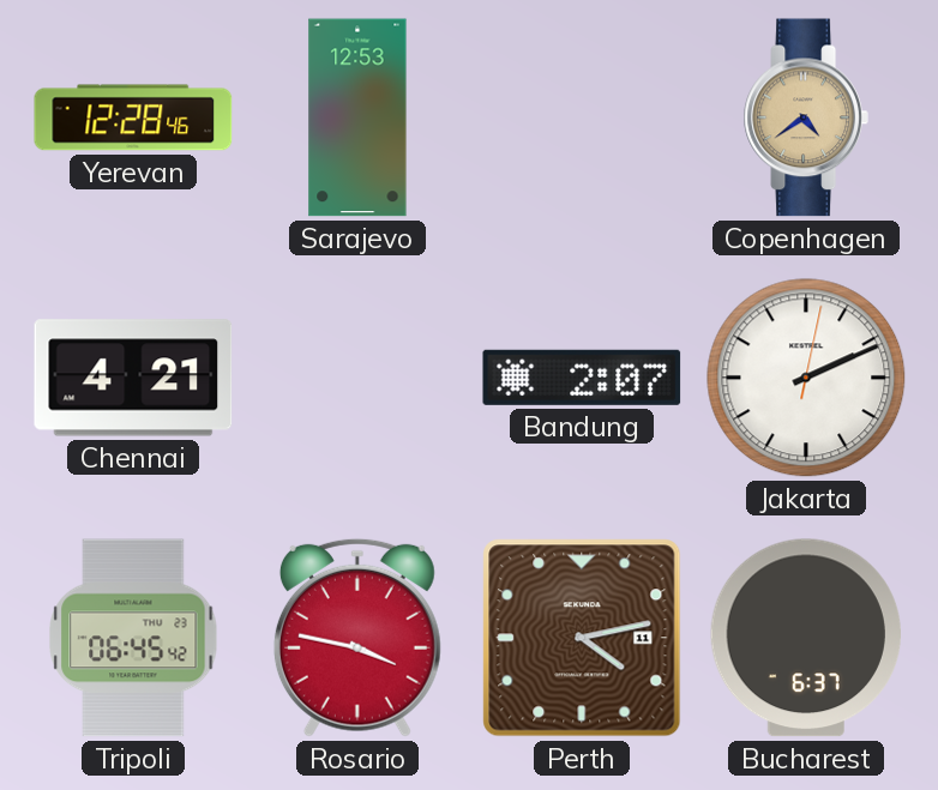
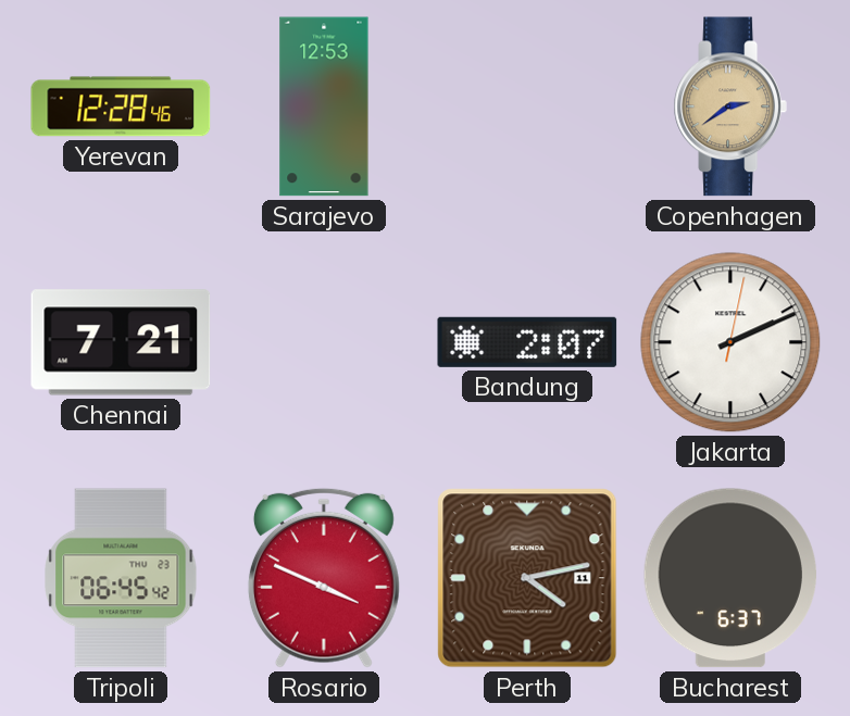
Copenhagen: 4:39 -> 2:39 (730, 106)
Chennai: 4:21 -> 7:21 (121, 342)
Rosario: 3:47 -> 3:49 (324, 578)
